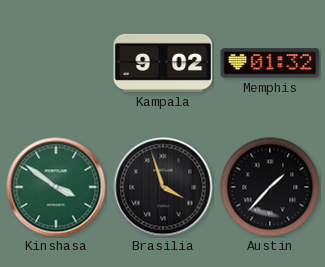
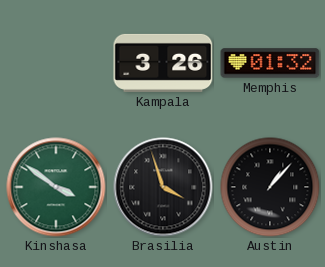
Kampala: 9:02 -> 3:26 (163, 63)
Austin: 1:37 -> 1:07 (270, 187)
